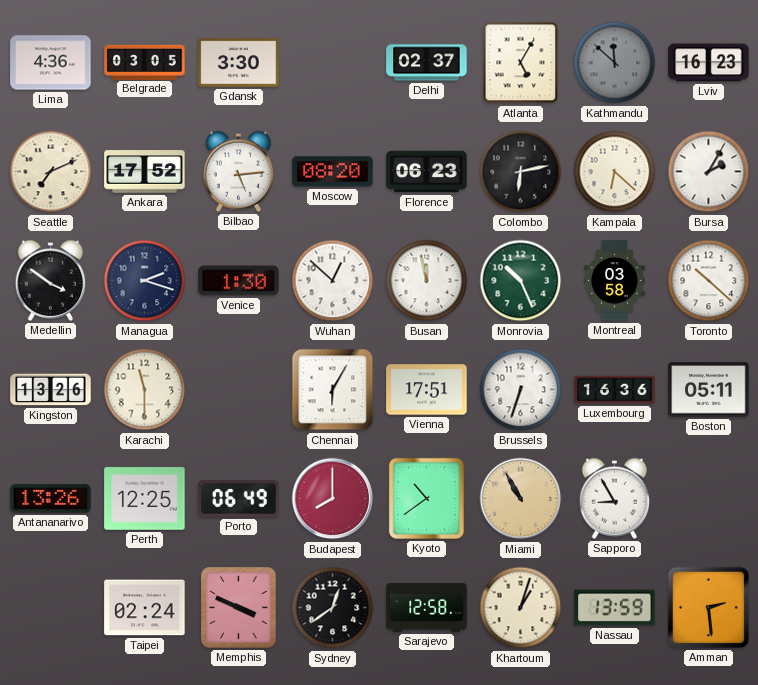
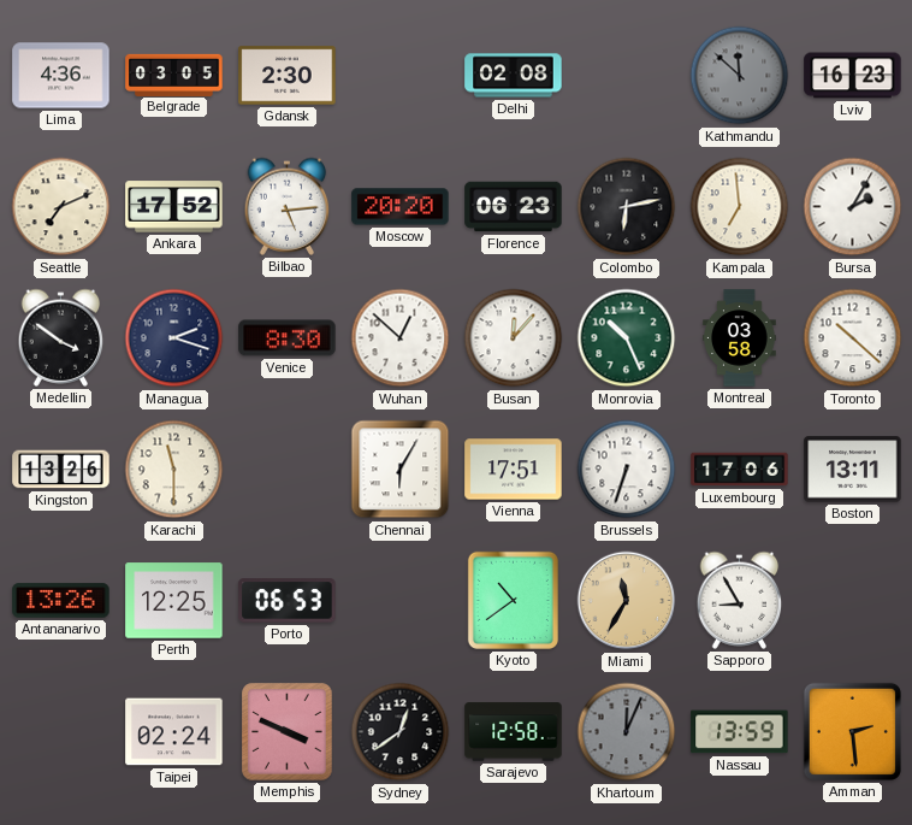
Gdansk: 3:30 -> 2:30 (288, 76)
Delhi: 02:37 -> 02:08 (514, 76)
Atlanta: 5:05 -> none (521, 63)
Moscow: 08:20 -> 20:20 (401, 207)
Kampala: 6:22 -> 6:59 (740, 207)
Venice: 1:30 -> 8:30 (288, 338)
Busan: 11:58 -> 12:07 (514, 338)
Luxembourg: 16:36 -> 17:06 (740, 470)
Boston: 05:11 -> 13:11 (853, 470)
Porto: 06:49 -> 06:53 (288, 601)
Budapest: 8:00 -> none (333, 499)
Miami: 10:55 -> 11:35 (627, 601)
Khartoum: 1:03 -> 12:04 (627, 732)
Khartoum dial: cream -> grey (627, 732)
